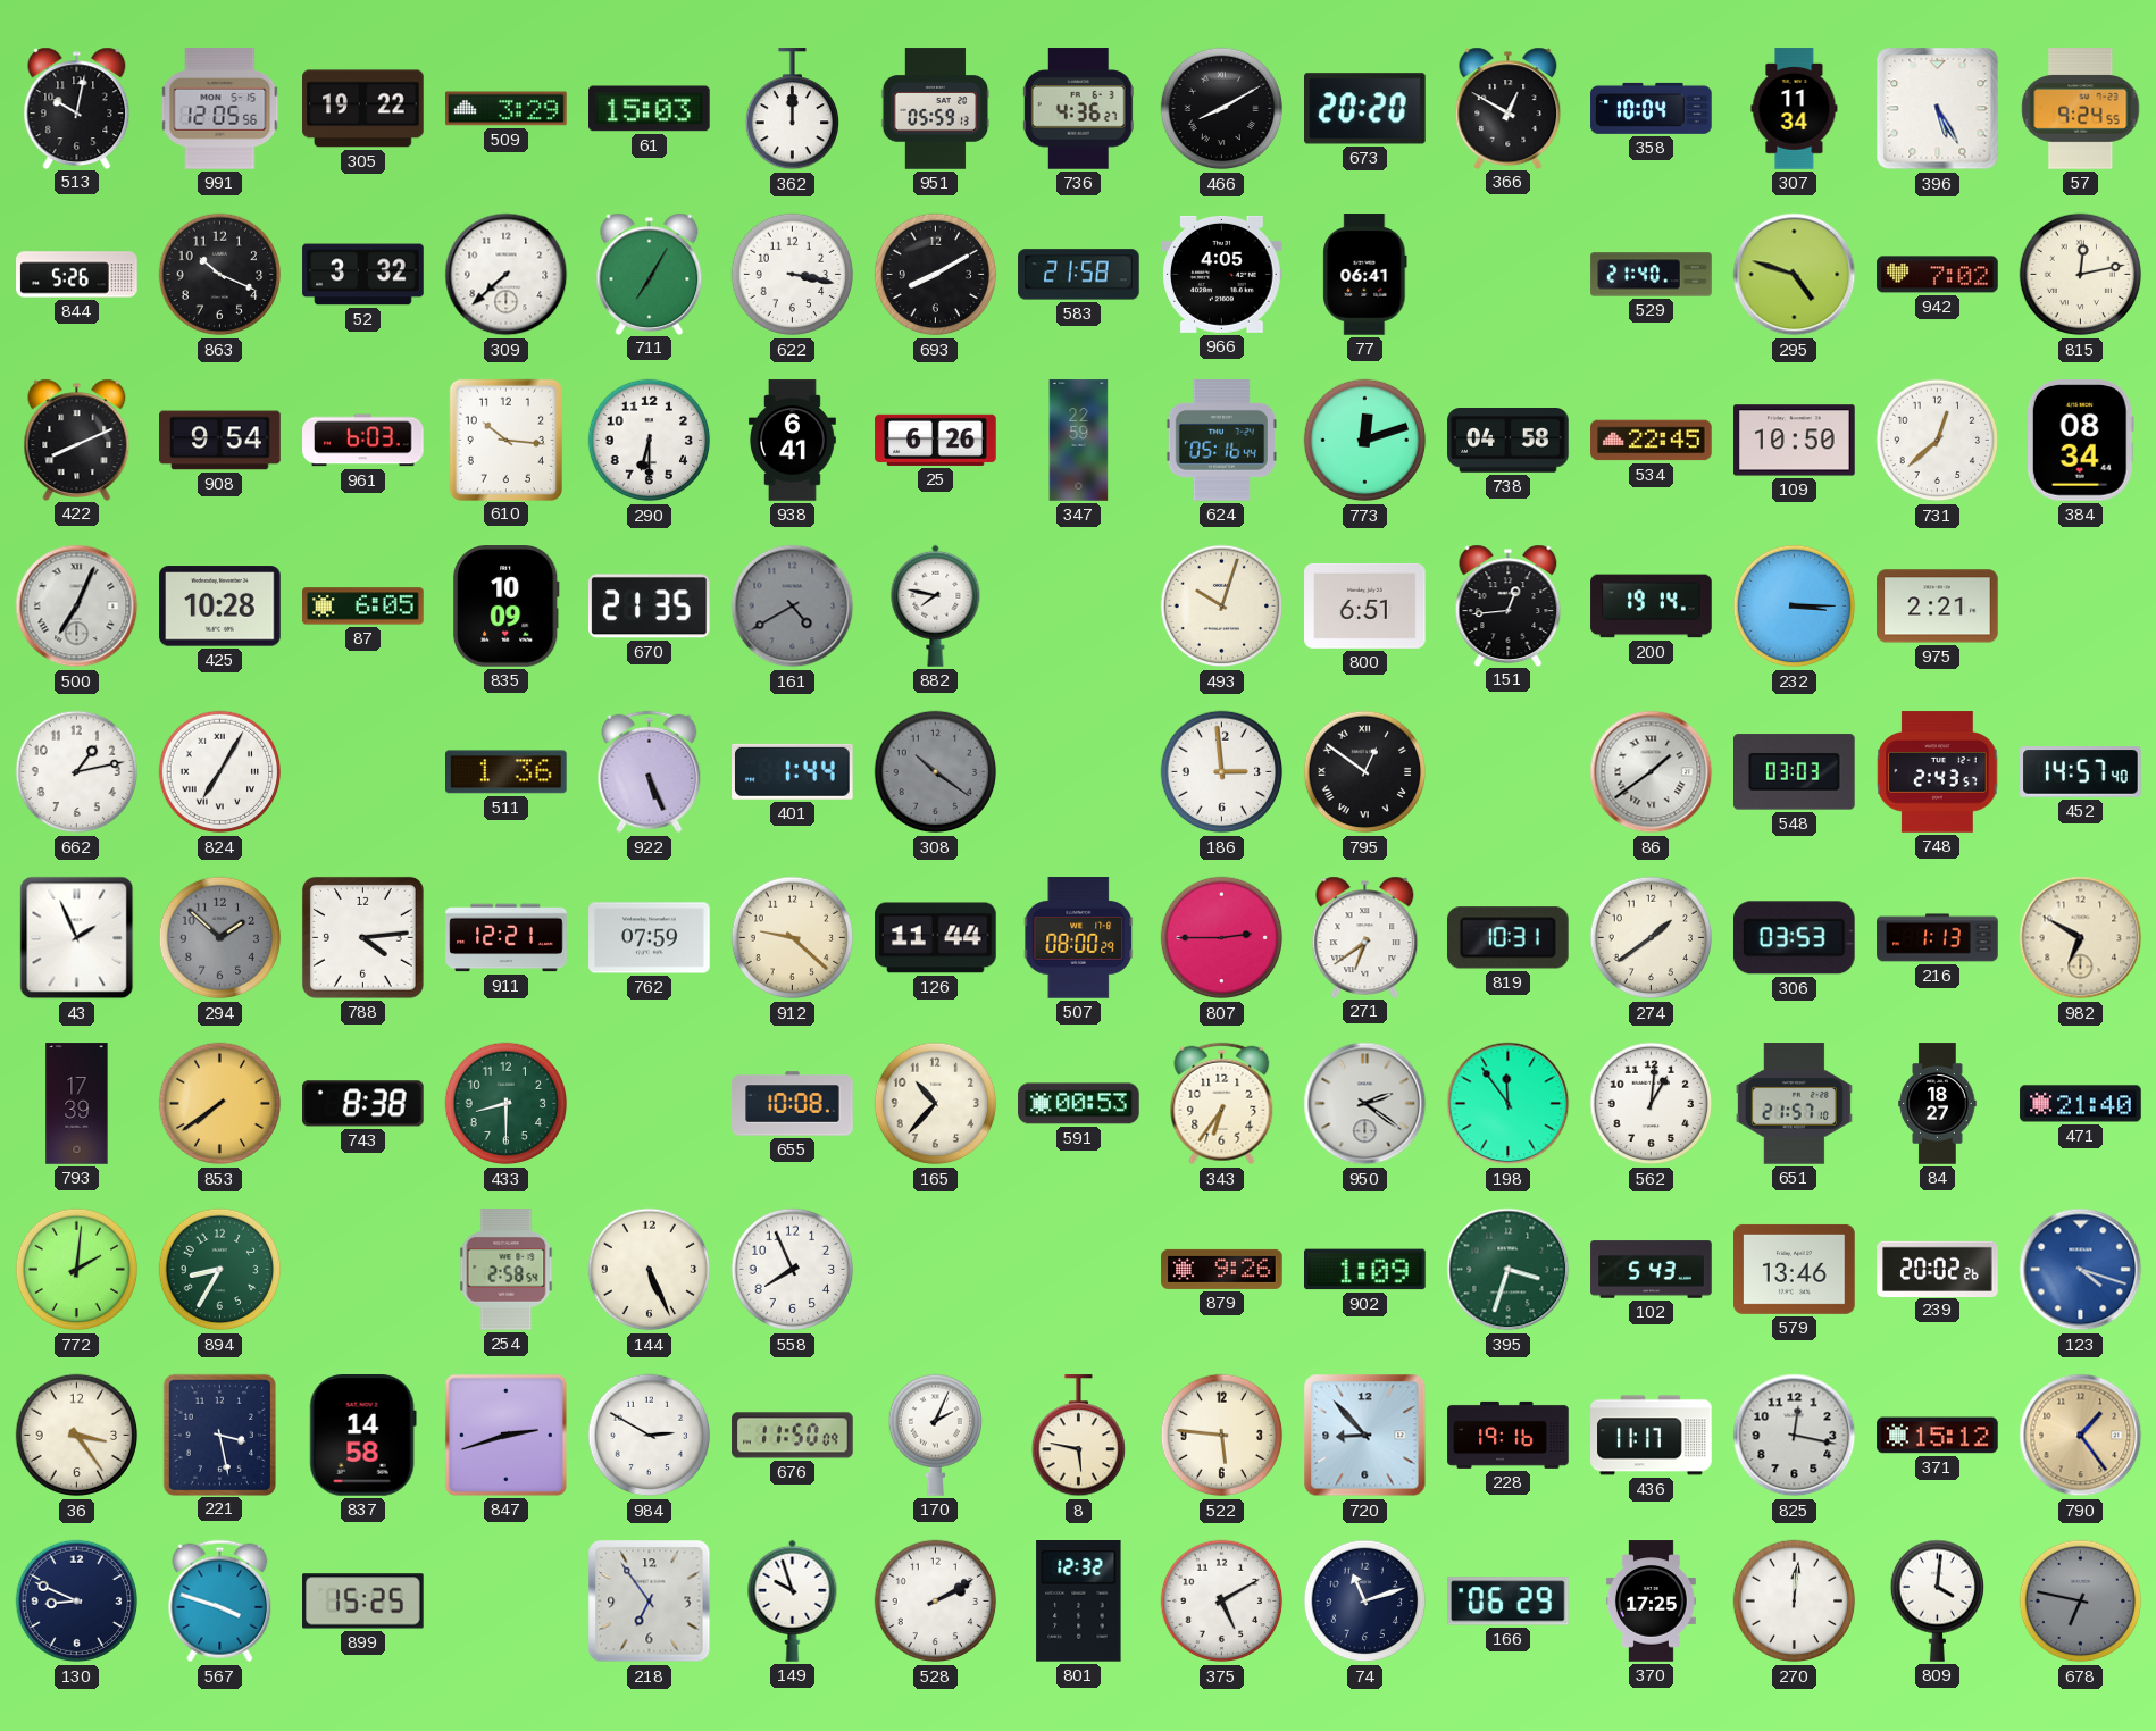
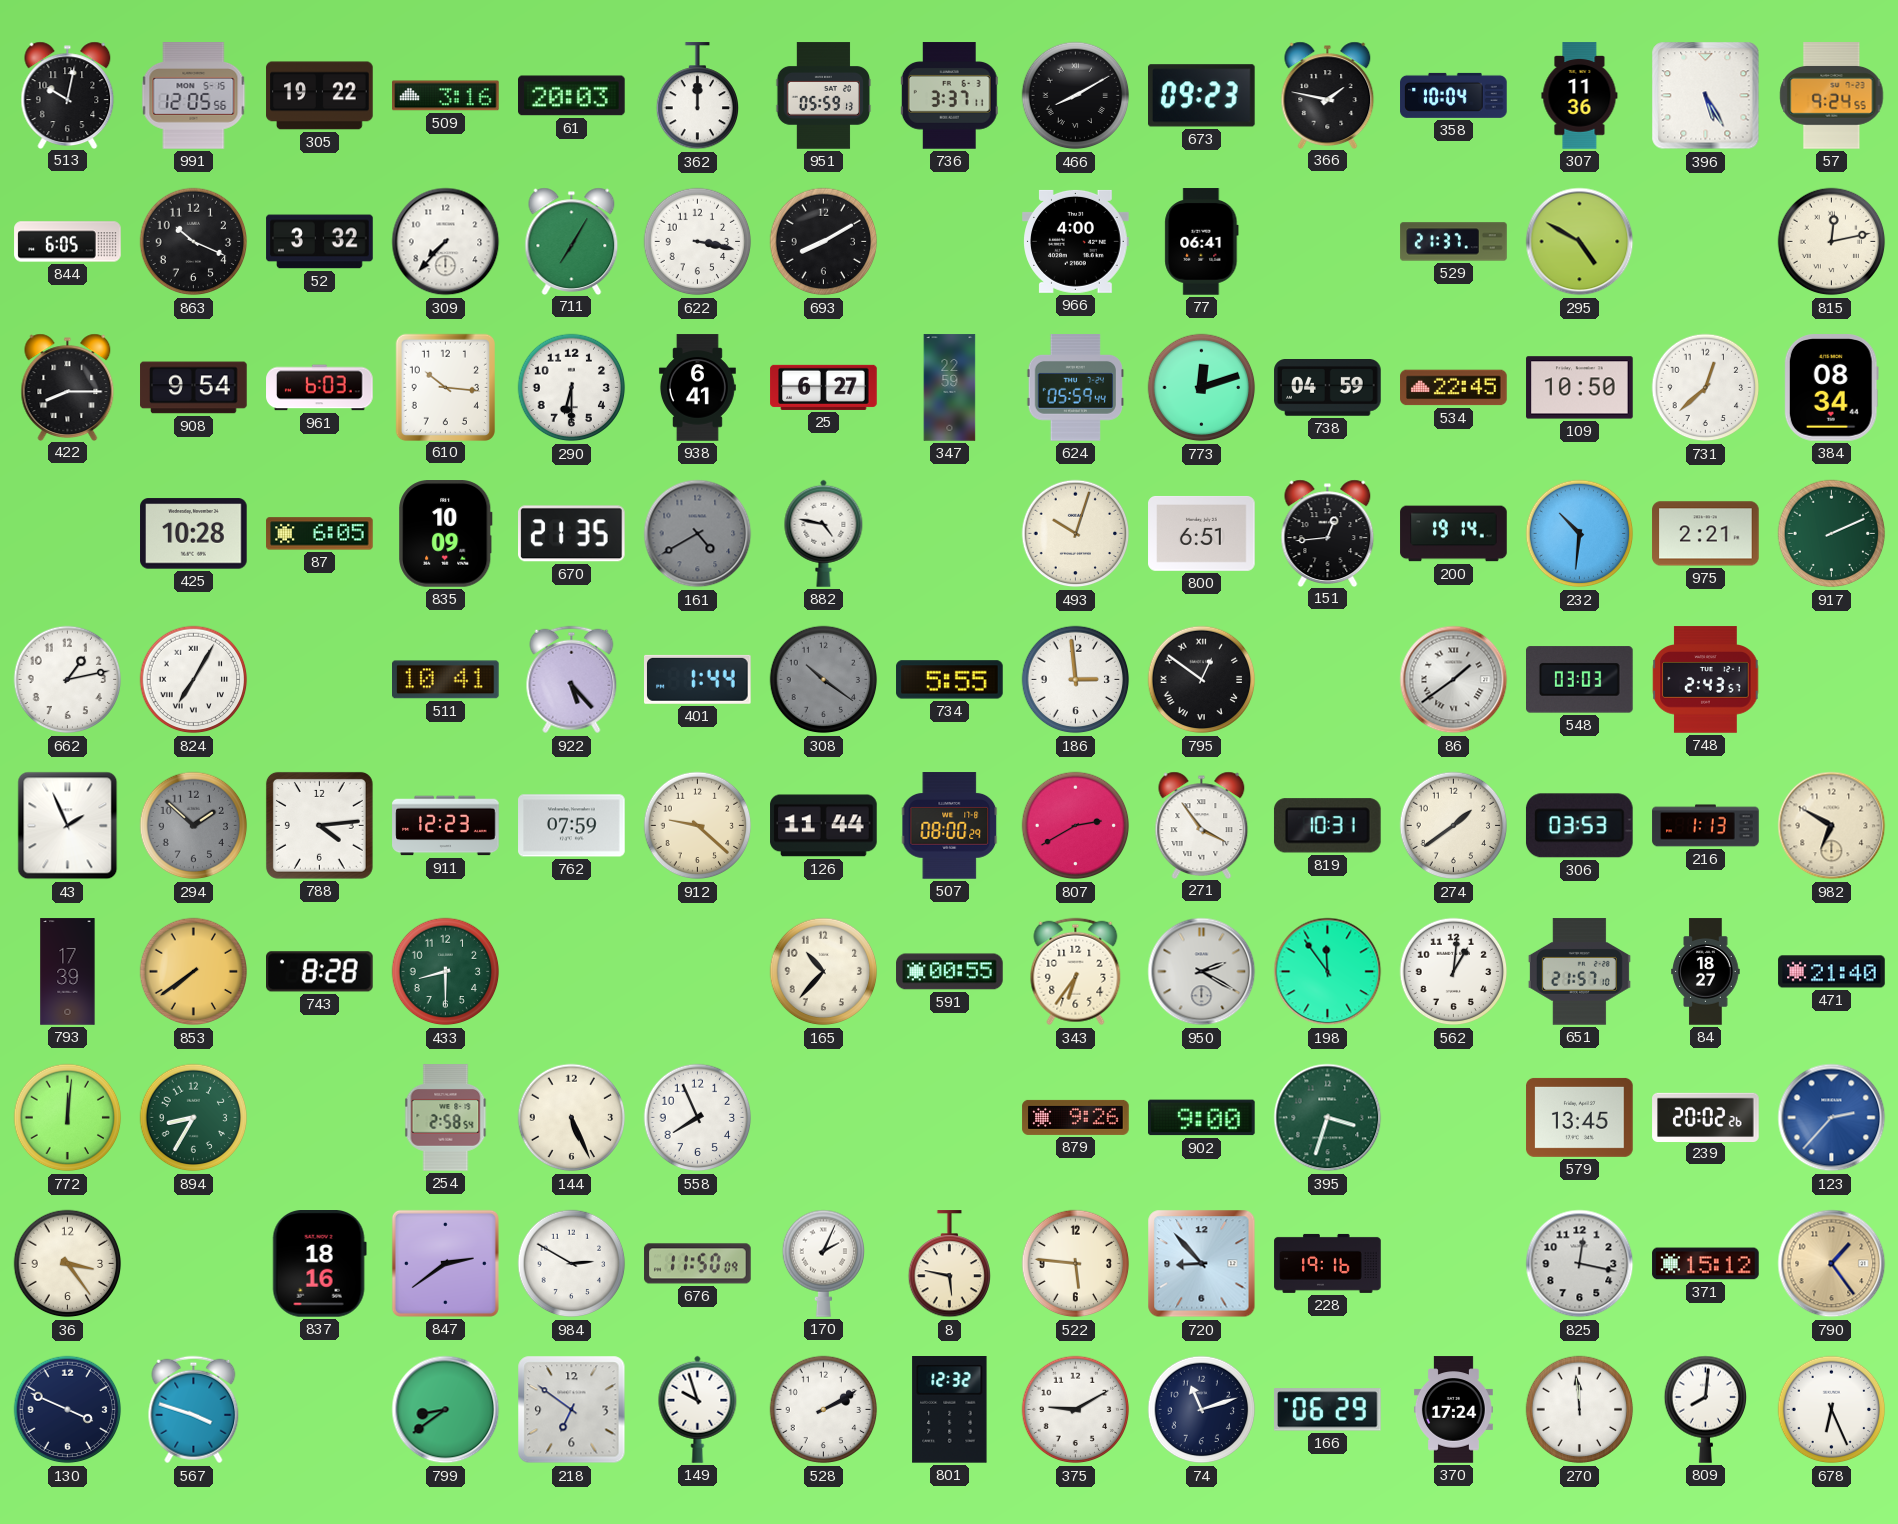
509: 3:29 -> 3:16 (446, 96)
61: 15:03 -> 20:03 (572, 96)
736: 4:36 -> 3:37 (949, 96)
673: 20:20 -> 09:23 (1202, 96)
366: 12:50 -> 1:47 (1328, 95)
307: 11:34 -> 11:36 (1580, 96)
844: 5:26 -> 6:05 (68, 242)
309: 7:38 -> 7:37 (446, 242)
583: 21:58 -> none (1079, 275)
966: 4:05 -> 4:00 (1076, 241)
529: 21:40 -> 21:37 (1454, 242)
295: 4:48 -> 4:50 (1580, 242)
942: 7:02 -> none (1938, 275)
422: 8:11 -> 8:15 (68, 387)
25: 6:26 -> 6:27 (824, 387)
624: 05:16 -> 05:59 (1075, 388)
738: 04:58 -> 04:59 (1328, 388)
500: 7:04 -> none (77, 607)
882: 7:47 -> 4:47 (824, 533)
232: 3:15 -> 10:31 (1580, 534)
917: none -> 2:11 (1832, 534)
511: 1:36 -> 10:41 (446, 680)
922: 5:26 -> 5:23 (572, 680)
734: none -> 5:55 (950, 680)
452: 14:57 -> none (2081, 772)
911: 12:21 -> 12:23 (446, 826)
807: 2:45 -> 2:40 (1076, 826)
271: 6:39 -> 3:54 (1202, 825)
743: 8:38 -> 8:28 (320, 972)
655: 10:08 -> none (793, 1104)
591: 00:53 -> 00:55 (950, 972)
950: 2:21 -> 2:20 (1202, 972)
772: 2:01 -> 12:01 (68, 1118)
902: 1:09 -> 9:00 (1202, 1118)
102: 5:43 -> none (1652, 1270)
579: 13:46 -> 13:45 (1580, 1117)
123: 4:18 -> 2:37 (1832, 1118)
221: 3:28 -> none (219, 1435)
837: 14:58 -> 18:16 (319, 1264)
847: 2:42 -> 2:39 (445, 1263)
436: 11:17 -> none (1652, 1436)
130: 8:49 -> 3:49 (68, 1410)
899: 15:25 -> none (363, 1602)
799: none -> 8:39 (446, 1410)
218: 6:54 -> 6:51 (572, 1410)
375: 5:10 -> 9:10 (1076, 1410)
370: 17:25 -> 17:24 (1453, 1410)
270: 12:01 -> 11:59 (1580, 1410)
809: 4:01 -> 8:01 (1705, 1409)
678: 6:47 -> 6:26 (1832, 1410)
678 dial: grey -> white (1832, 1410)
